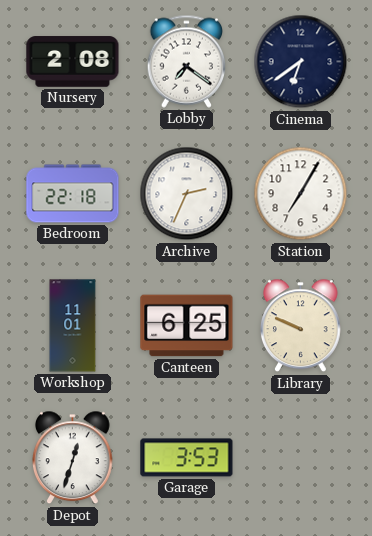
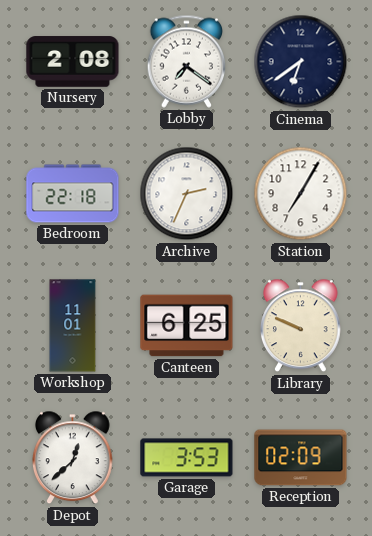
Depot: 12:33 -> 12:38 (73, 458)
Reception: none -> 02:09 (301, 458)
